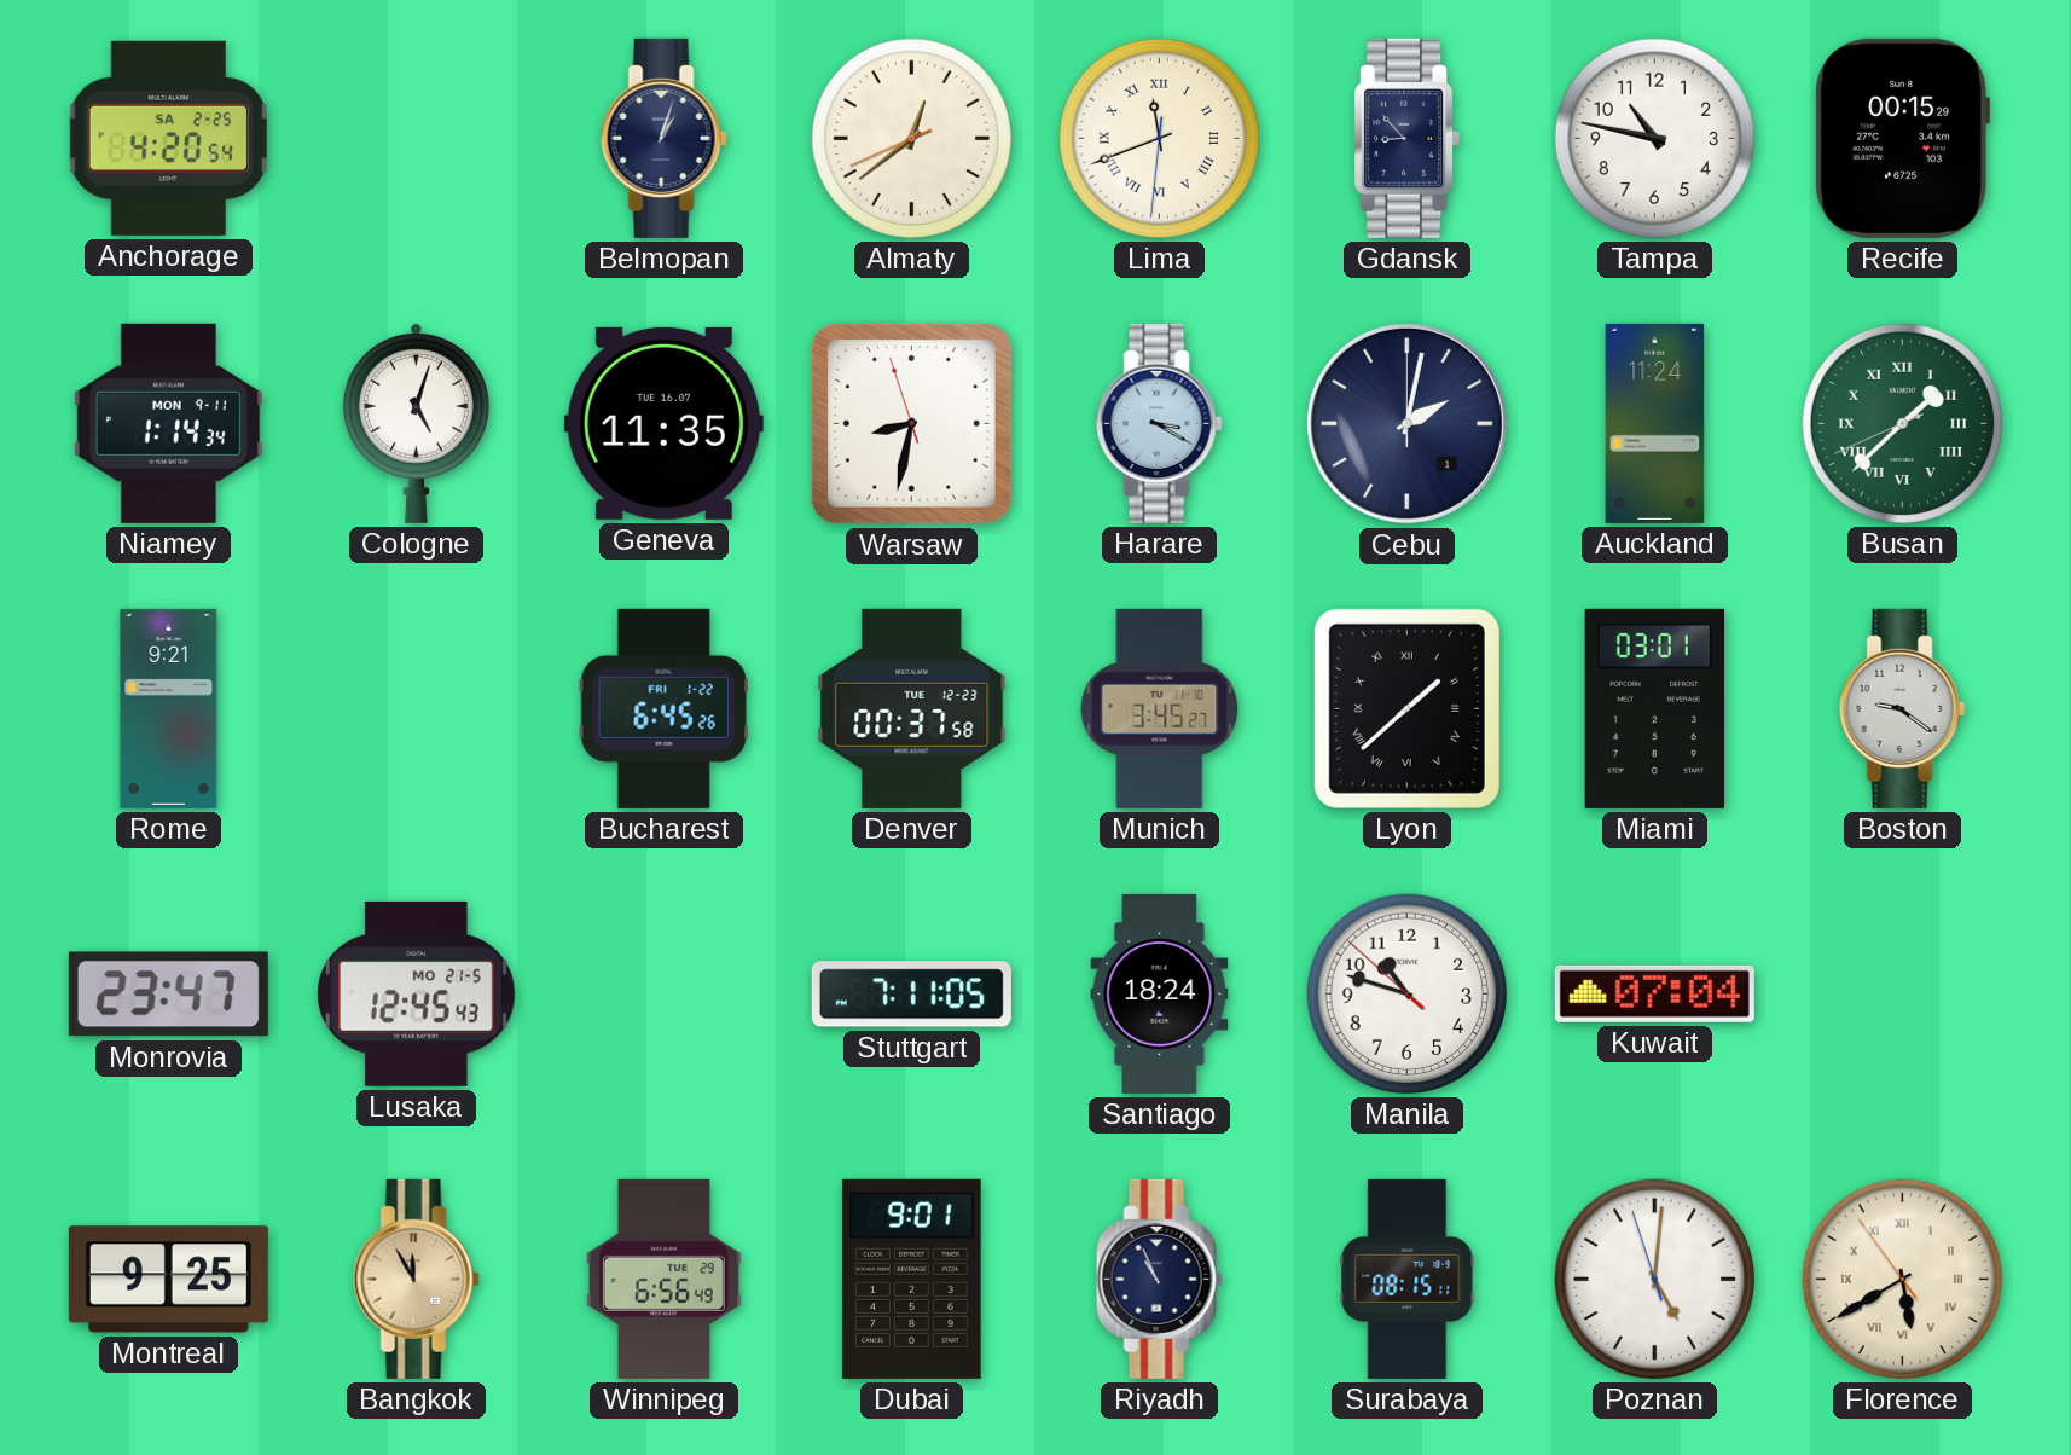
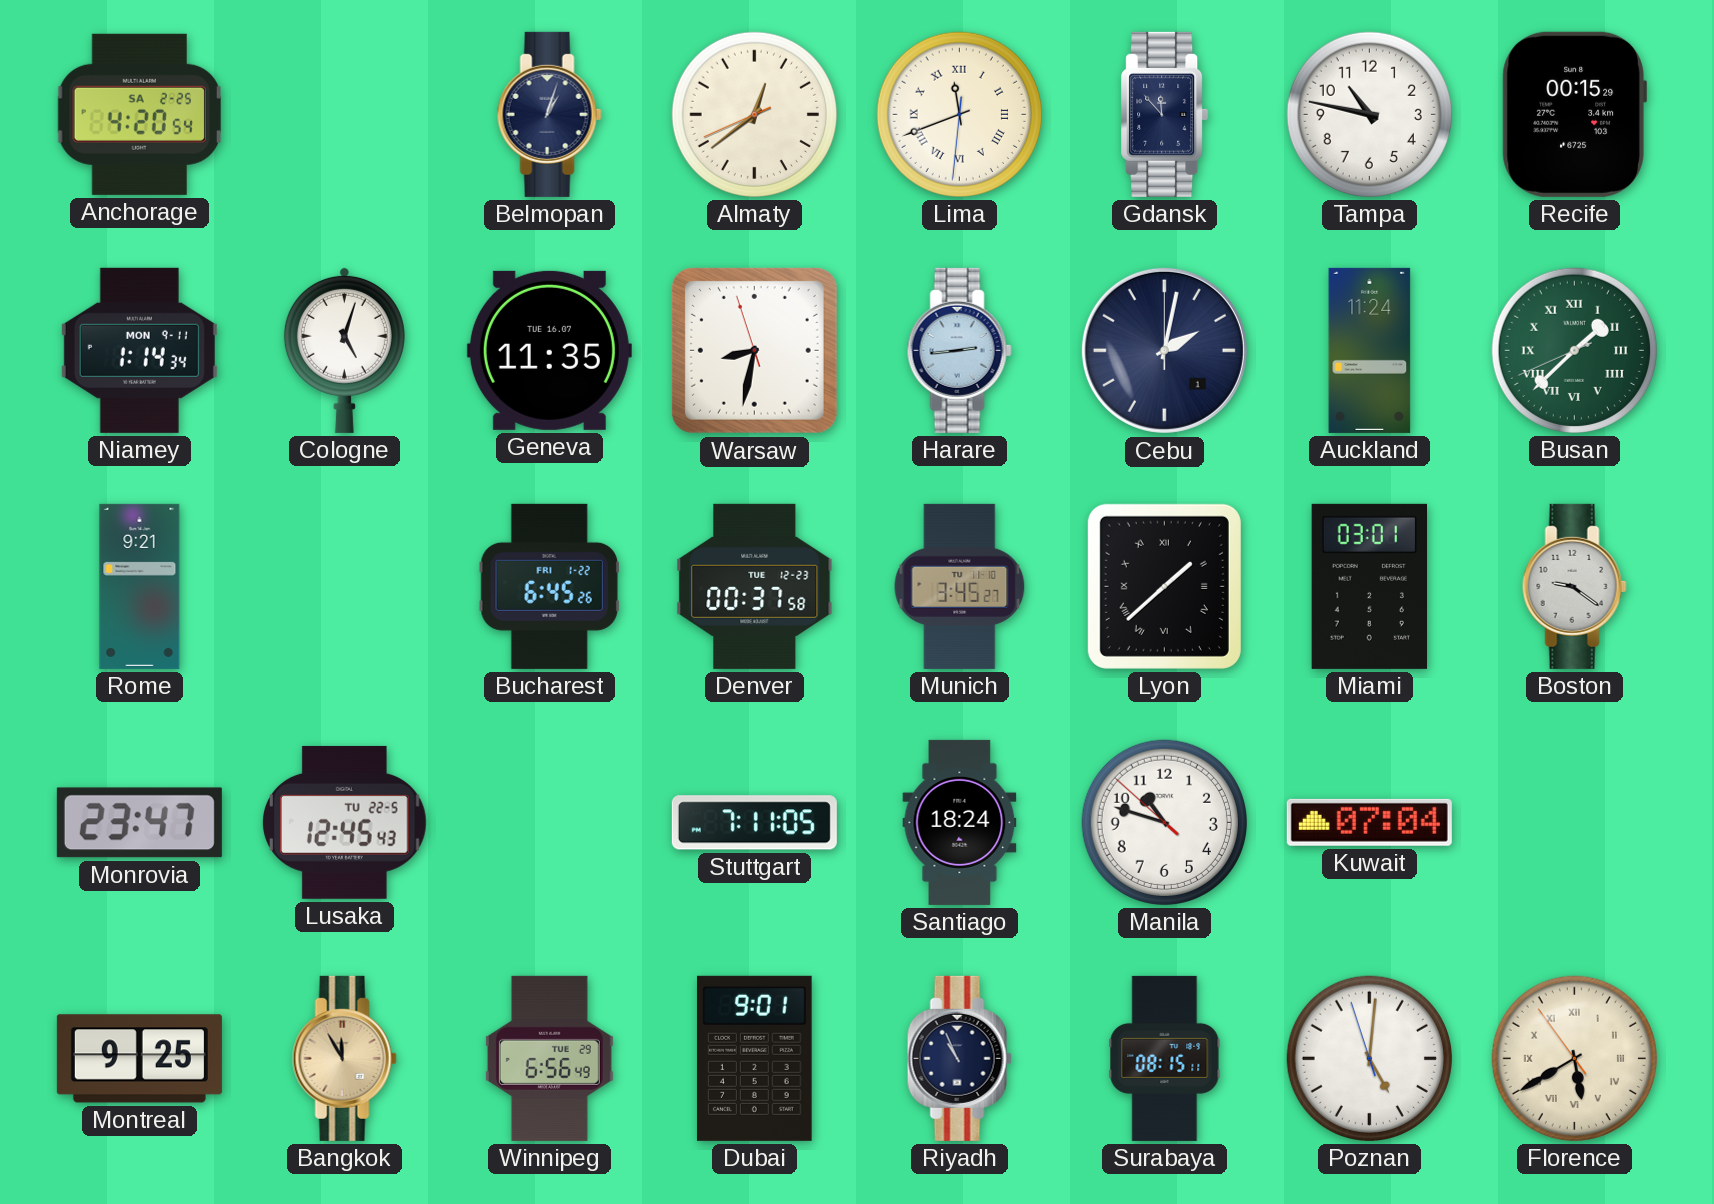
Gdansk: 8:53 -> 11:53 (1165, 114)
Harare: 3:20 -> 2:44 (959, 350)
Lusaka date: MO 21-5 -> TU 22-5 (345, 822)
